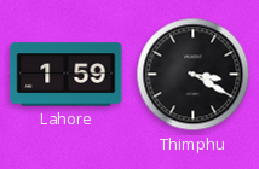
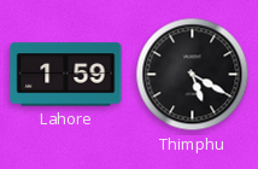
Thimphu: 3:20 -> 5:20 (193, 75)
